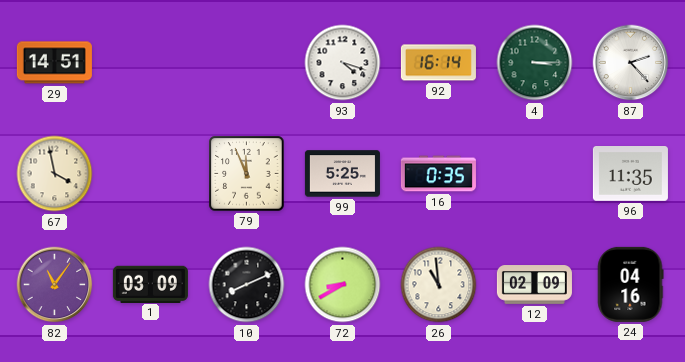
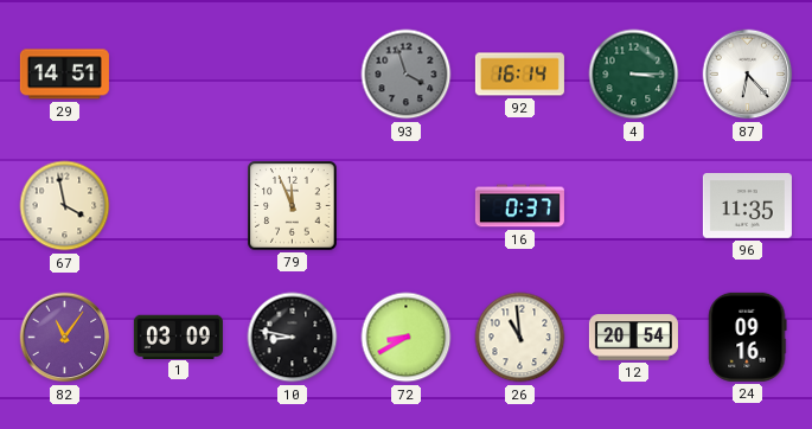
93: 4:18 -> 3:57 (407, 75)
93 dial: white -> grey (407, 75)
87: 2:23 -> 6:23 (748, 75)
99: 5:25 -> none (342, 174)
16: 0:35 -> 0:37 (519, 206)
10: 8:11 -> 8:47 (293, 338)
12: 02:09 -> 20:54 (633, 338)
24: 04:16 -> 09:16 (748, 337)
